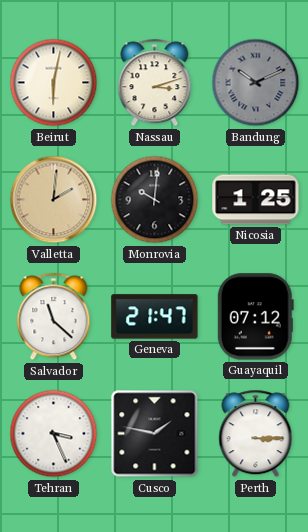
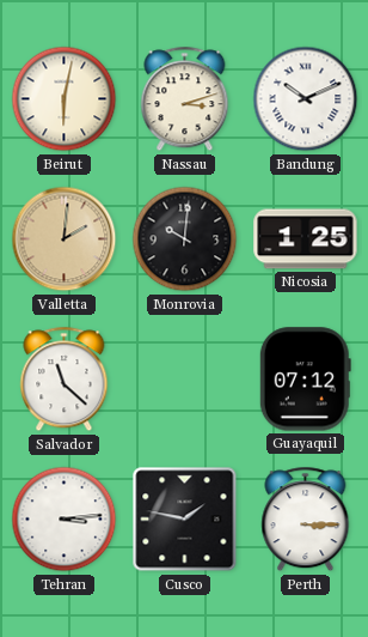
Bandung dial: grey -> white (306, 99)
Geneva: 21:47 -> none (155, 317)
Tehran: 3:26 -> 3:14 (65, 520)
